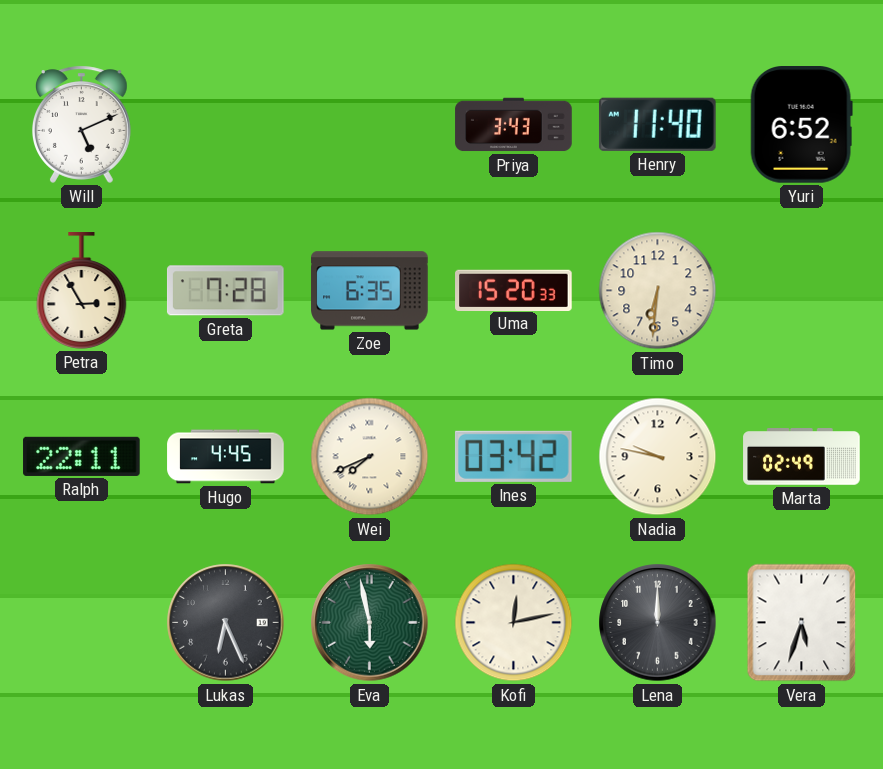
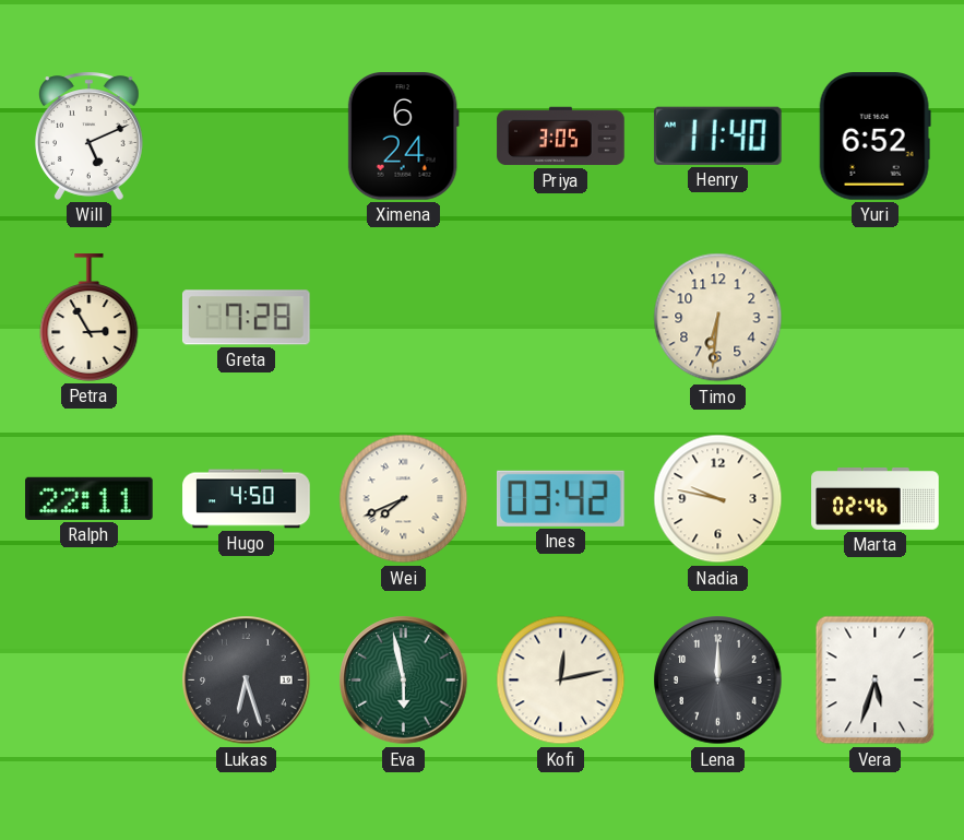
Ximena: none -> 6:24 (403, 137)
Priya: 3:43 -> 3:05 (561, 137)
Zoe: 6:35 -> none (370, 291)
Uma: 15:20 -> none (514, 290)
Hugo: 4:45 -> 4:50 (247, 499)
Marta: 02:49 -> 02:46 (876, 499)
Lukas: 6:26 -> 6:27 (247, 681)
